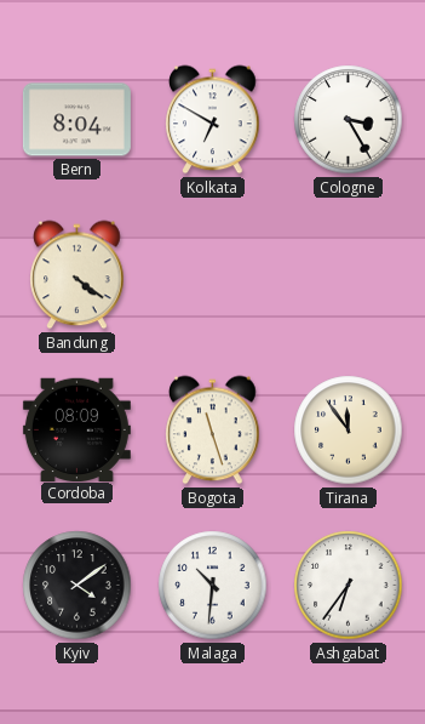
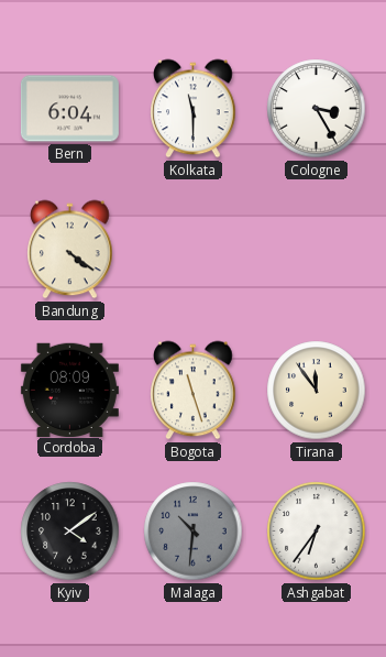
Bern: 8:04 -> 6:04 (69, 109)
Kolkata: 6:50 -> 11:30 (194, 109)
Malaga dial: white -> grey (194, 532)
